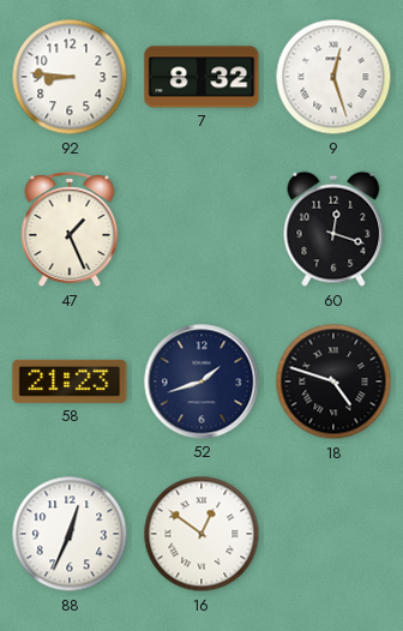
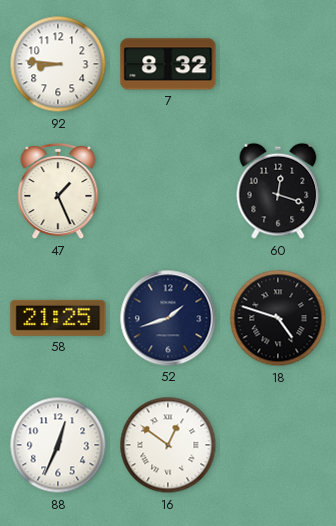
9: 12:27 -> none (333, 77)
58: 21:23 -> 21:25 (58, 318)
